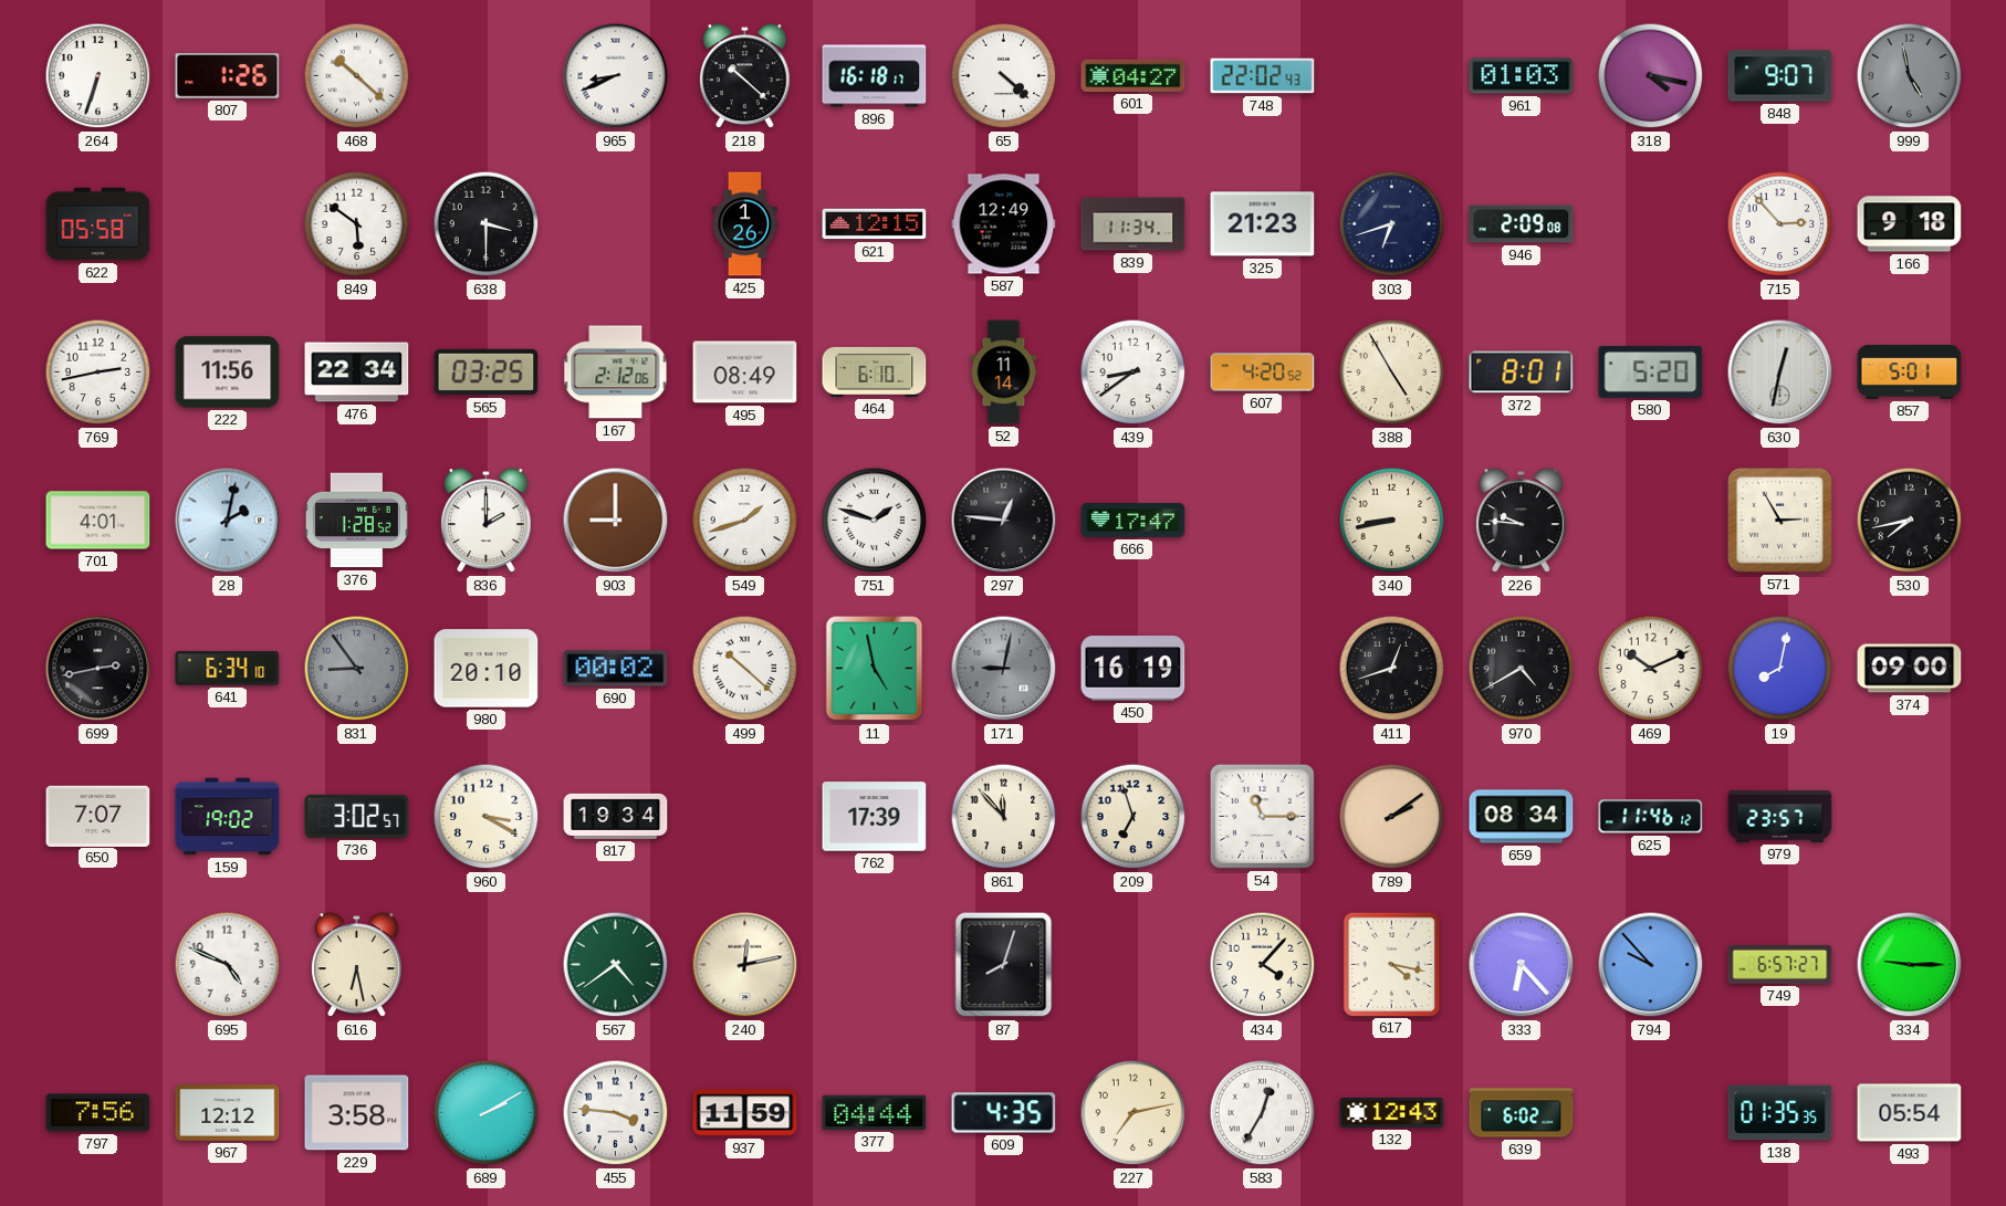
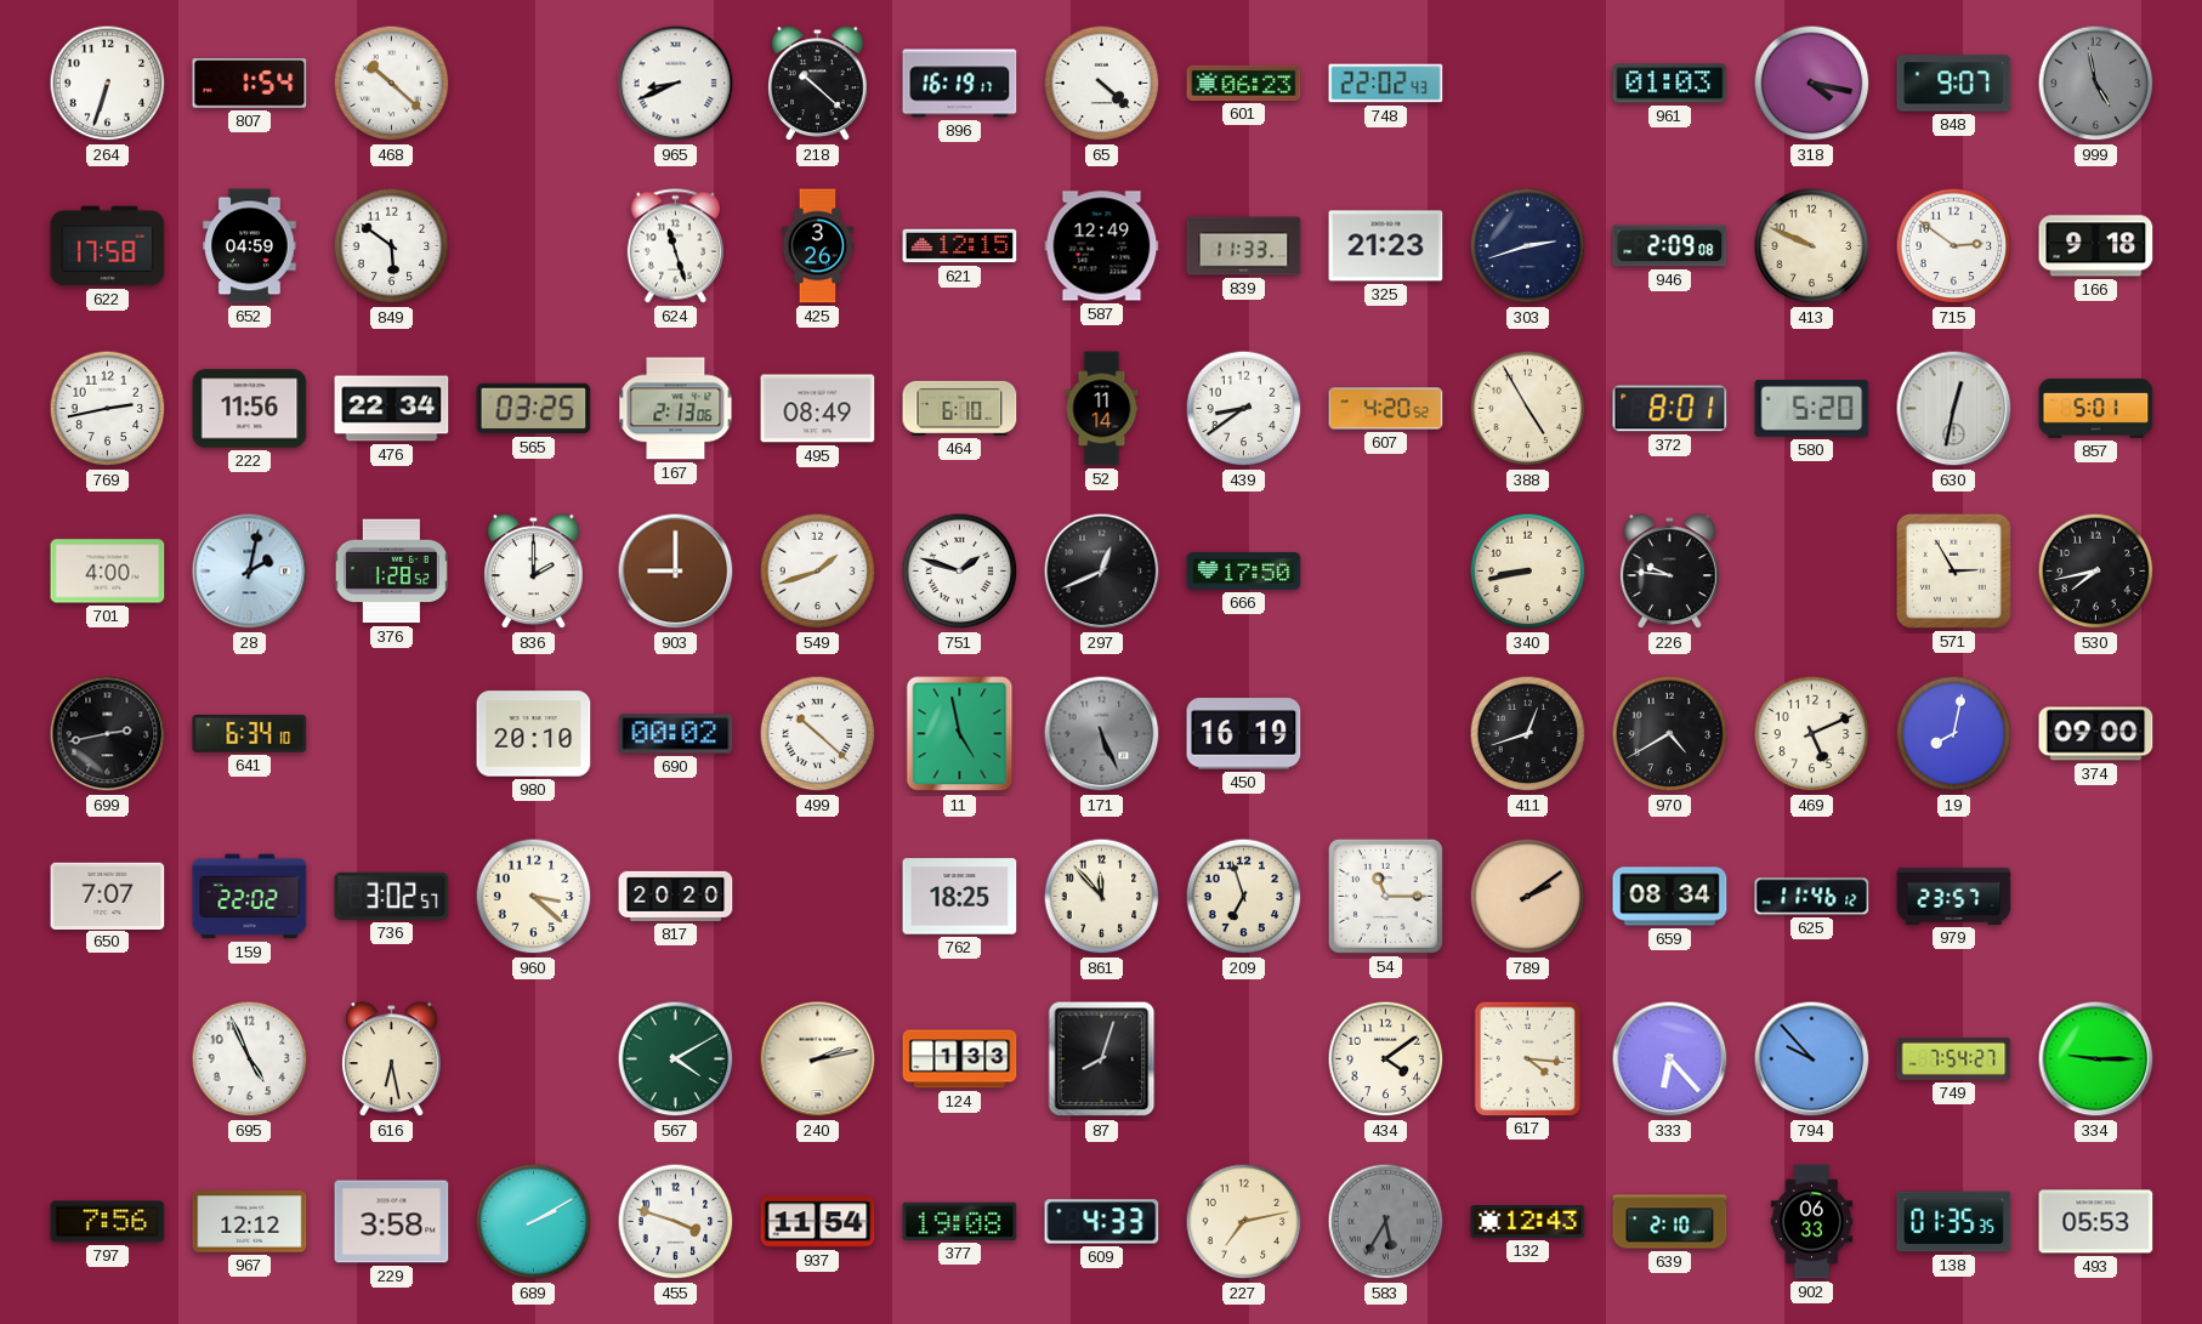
807: 1:26 -> 1:54 (250, 84)
896: 16:18 -> 16:19 (960, 84)
601: 04:27 -> 06:23 (1244, 83)
622: 05:58 -> 17:58 (108, 246)
652: none -> 04:59 (250, 246)
638: 3:30 -> none (487, 224)
624: none -> 11:27 (675, 246)
425: 1:26 -> 3:26 (818, 246)
839: 11:34 -> 11:33 (1244, 246)
303: 6:42 -> 2:42 (1528, 246)
413: none -> 9:49 (1812, 246)
715: 2:53 -> 2:51 (1954, 246)
167: 2:12 -> 2:13 (676, 409)
701: 4:01 -> 4:00 (108, 572)
297: 12:46 -> 12:41 (1102, 572)
666: 17:47 -> 17:50 (1244, 572)
831: 8:54 -> none (357, 669)
171: 9:02 -> 5:26 (1102, 734)
469: 10:11 -> 5:11 (1812, 734)
159: 19:02 -> 22:02 (250, 897)
960: 3:20 -> 3:22 (534, 897)
817: 19:34 -> 20:20 (676, 896)
762: 17:39 -> 18:25 (960, 897)
695: 4:49 -> 4:56 (250, 1059)
567: 4:39 -> 4:10 (676, 1059)
240: 12:13 -> 2:13 (818, 1059)
124: none -> 1:33 (960, 1059)
434: 4:07 -> 4:09 (1386, 1059)
617: 4:17 -> 4:16 (1527, 1058)
749: 6:57 -> 7:54 (1954, 1058)
455: 3:46 -> 3:48 (676, 1222)
937: 11:59 -> 11:54 (818, 1222)
377: 04:44 -> 19:08 (960, 1221)
609: 4:35 -> 4:33 (1102, 1222)
583: 12:35 -> 5:35 (1386, 1222)
583 dial: white -> grey (1386, 1222)
639: 6:02 -> 2:10 (1670, 1222)
902: none -> 06:33 (1812, 1222)
493: 05:54 -> 05:53 (2096, 1222)
